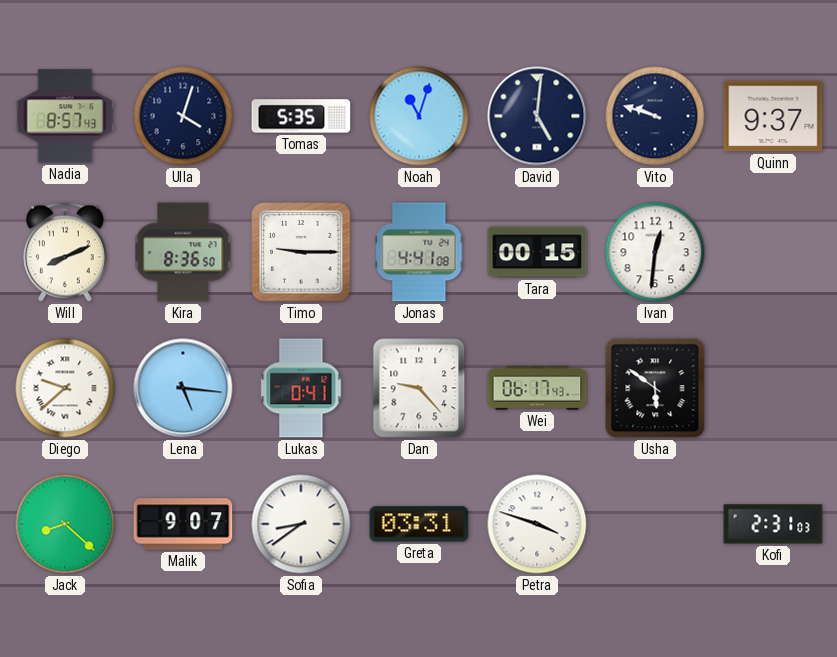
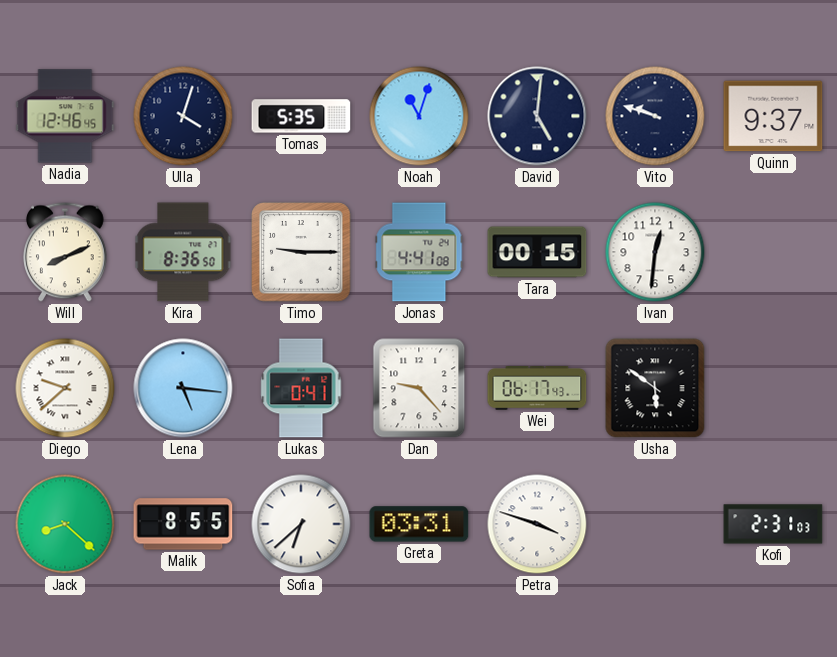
Nadia: 8:57 -> 12:46 (65, 116)
Malik: 9:07 -> 8:55 (183, 524)
Sofia: 8:39 -> 6:38 (301, 524)
